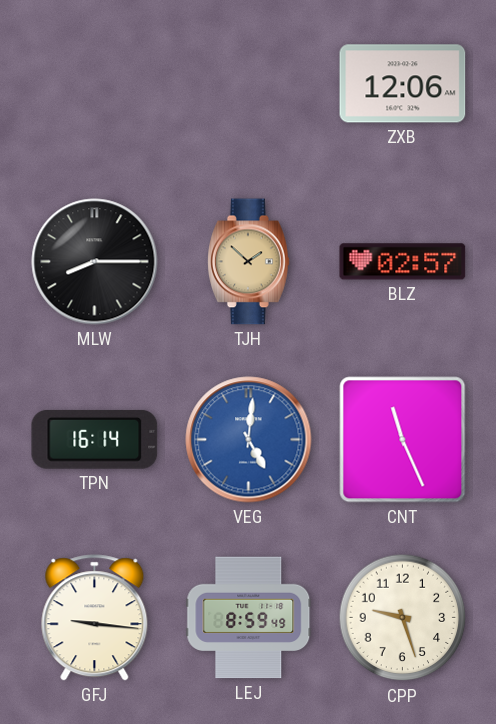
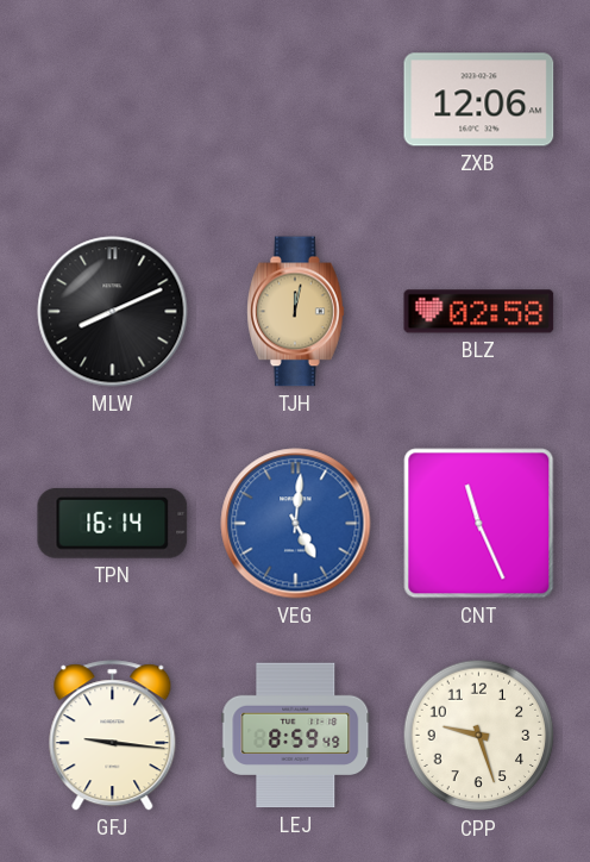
MLW: 8:15 -> 8:11 (113, 312)
TJH: 1:52 -> 12:02 (296, 312)
BLZ: 02:57 -> 02:58 (479, 312)
